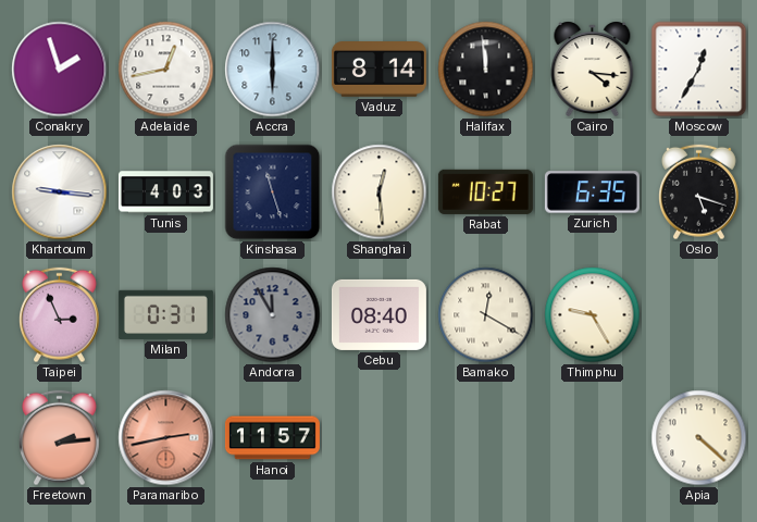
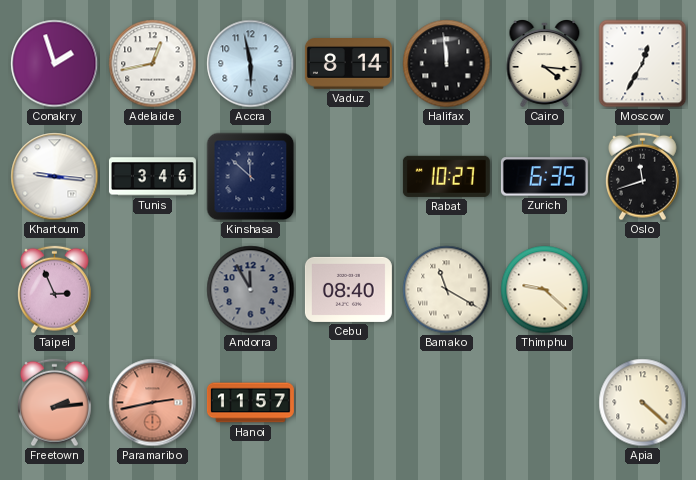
Accra: 6:00 -> 5:58 (251, 64)
Tunis: 4:03 -> 3:46 (152, 177)
Kinshasa: 11:27 -> 11:52 (251, 177)
Shanghai: 12:29 -> none (380, 192)
Oslo: 5:18 -> 11:42 (643, 177)
Milan: 0:31 -> none (165, 314)
Bamako: 12:20 -> 11:20 (447, 290)
Thimphu: 9:25 -> 9:22 (545, 290)
